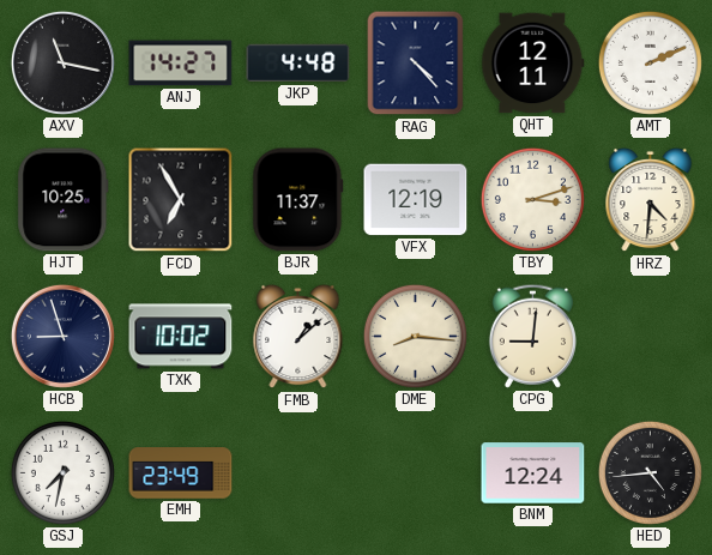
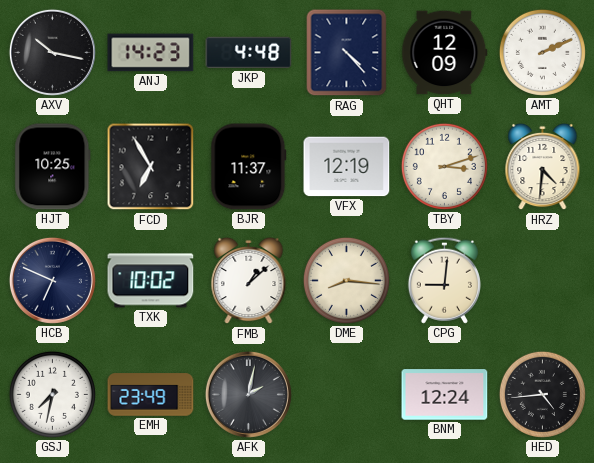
AXV: 11:17 -> 10:17 (52, 52)
ANJ: 14:27 -> 14:23 (151, 53)
QHT: 12:11 -> 12:09 (445, 53)
HCB: 8:57 -> 6:49 (52, 280)
AFK: none -> 2:02 (248, 394)
